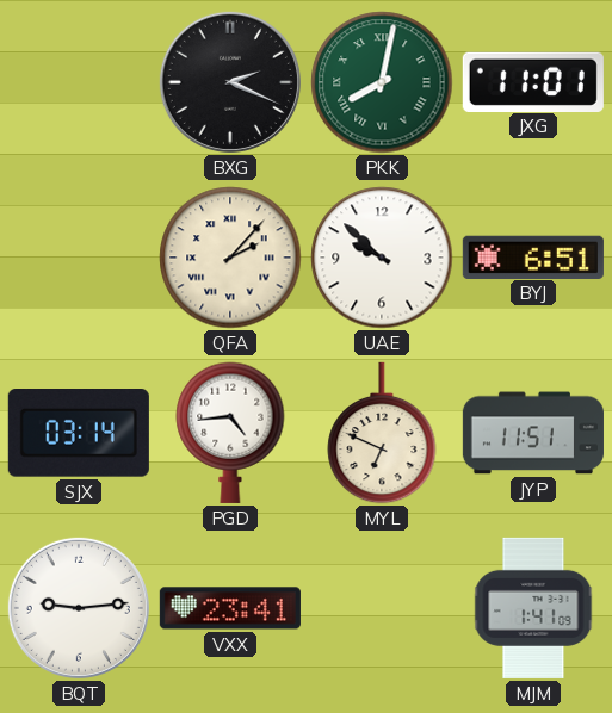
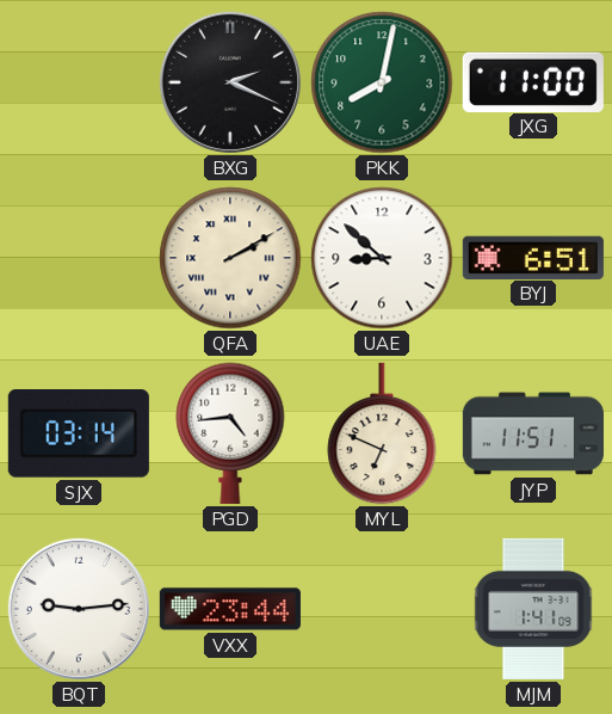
PKK numerals: Roman -> Arabic (382, 82)
JXG: 11:01 -> 11:00 (533, 81)
QFA: 2:07 -> 2:10 (230, 258)
UAE: 9:52 -> 8:52 (382, 258)
VXX: 23:41 -> 23:44 (230, 609)
